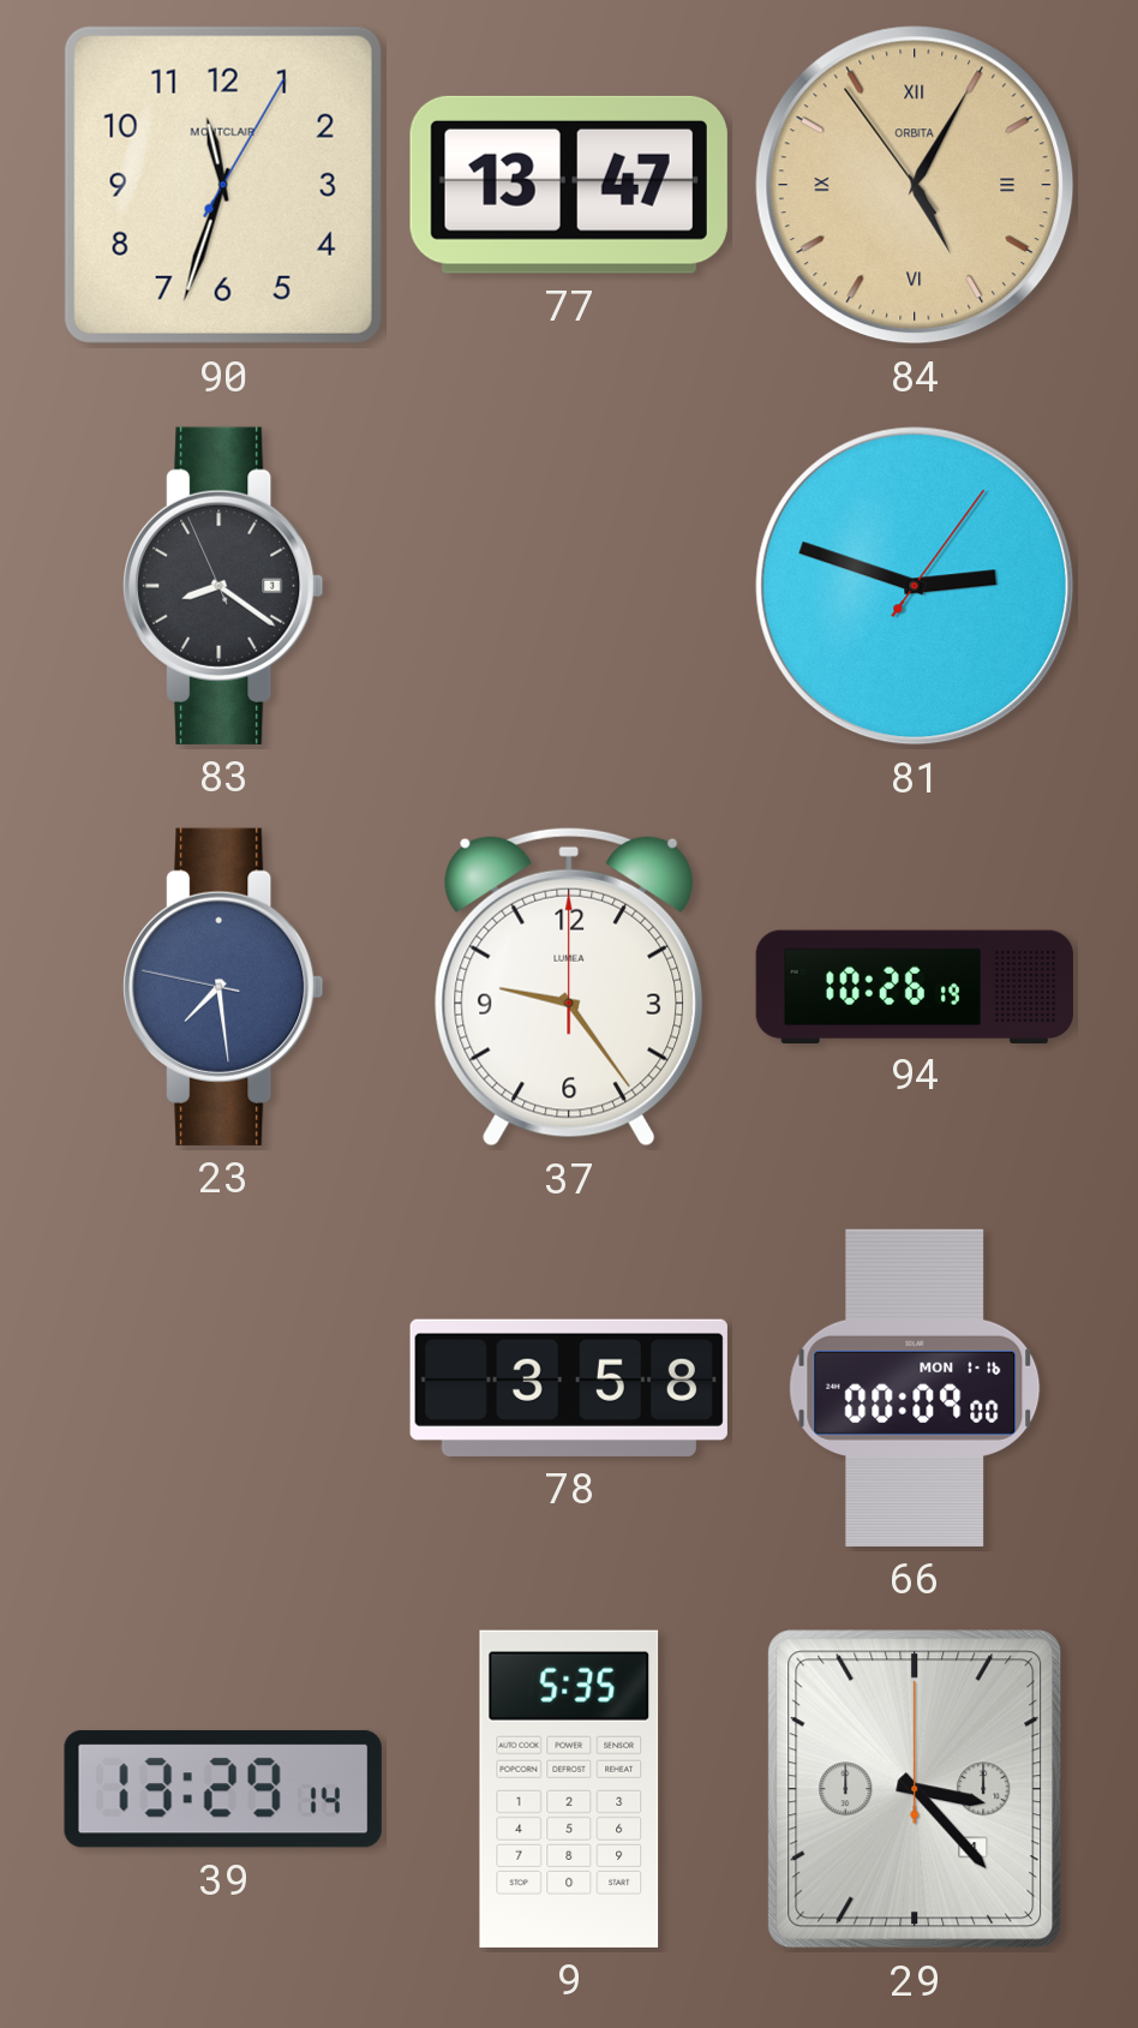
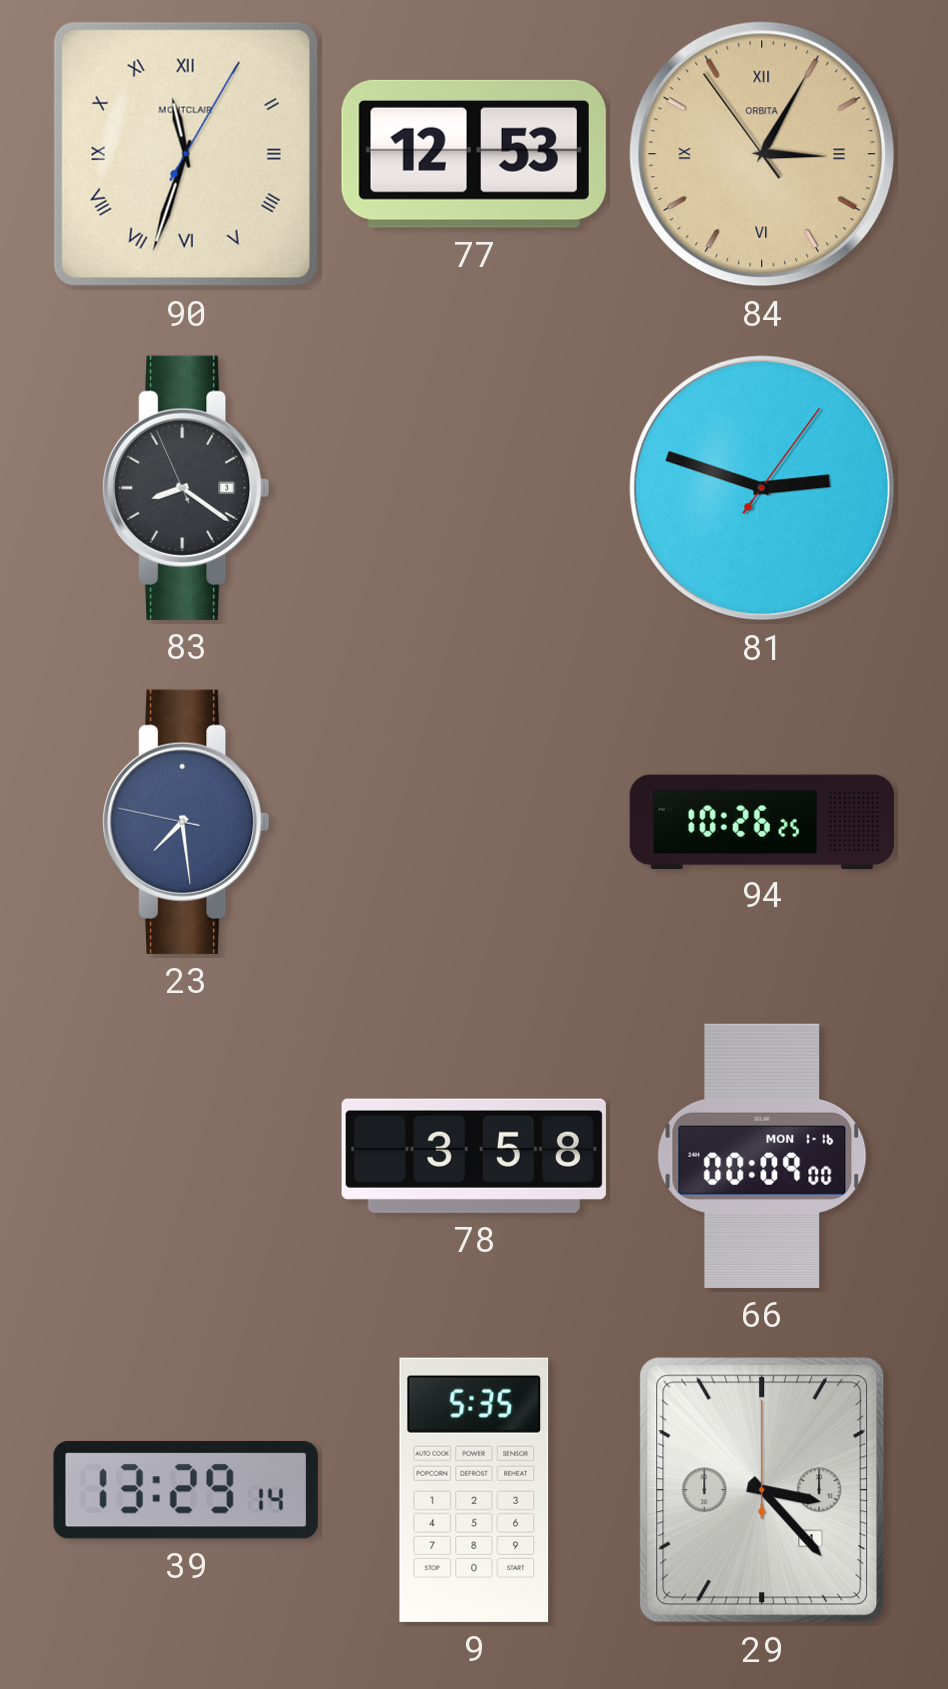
90 numerals: Arabic -> Roman (186, 154)
77: 13:47 -> 12:53 (474, 154)
84: 5:04 -> 3:04 (762, 154)
37: 9:24 -> none (569, 987)
94: 10:26:19 -> 10:26:25 (762, 821)
